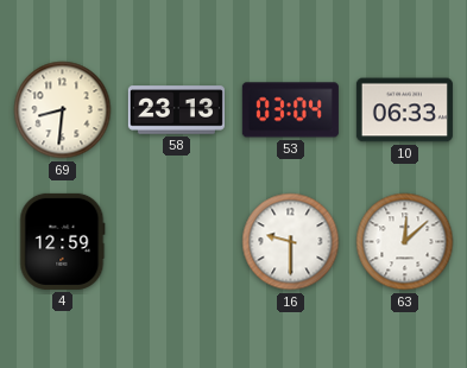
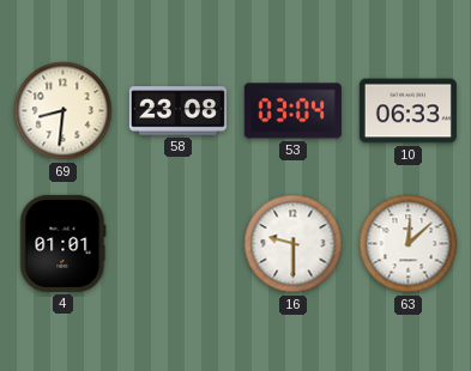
58: 23:13 -> 23:08 (177, 111)
4: 12:59 -> 01:01 (64, 243)
